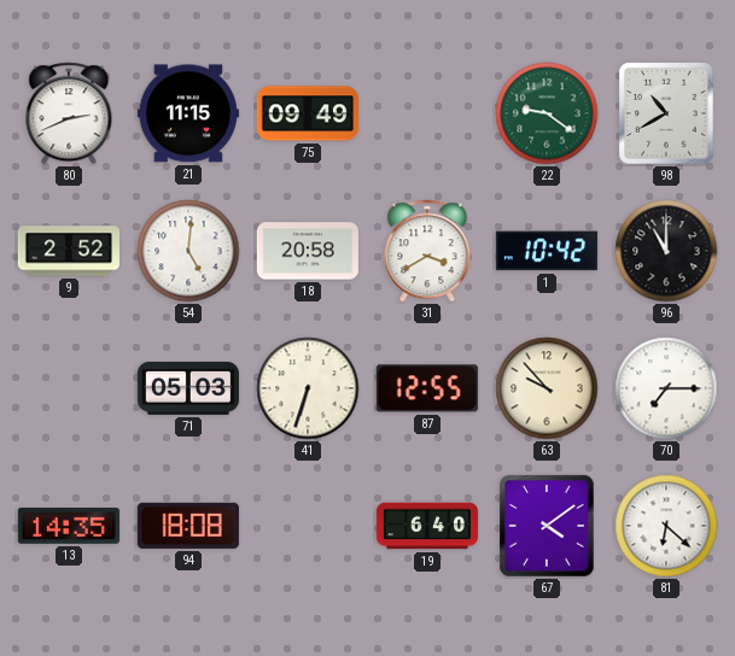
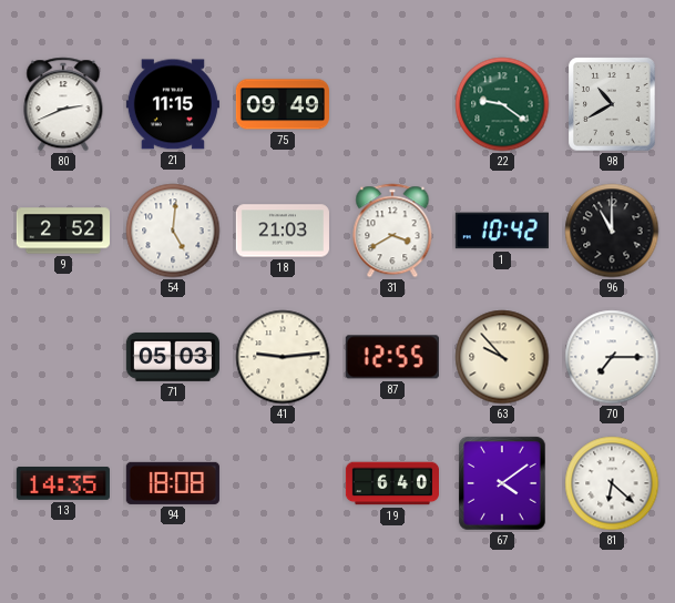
18: 20:58 -> 21:03 (283, 231)
41: 6:33 -> 9:14 (283, 357)
